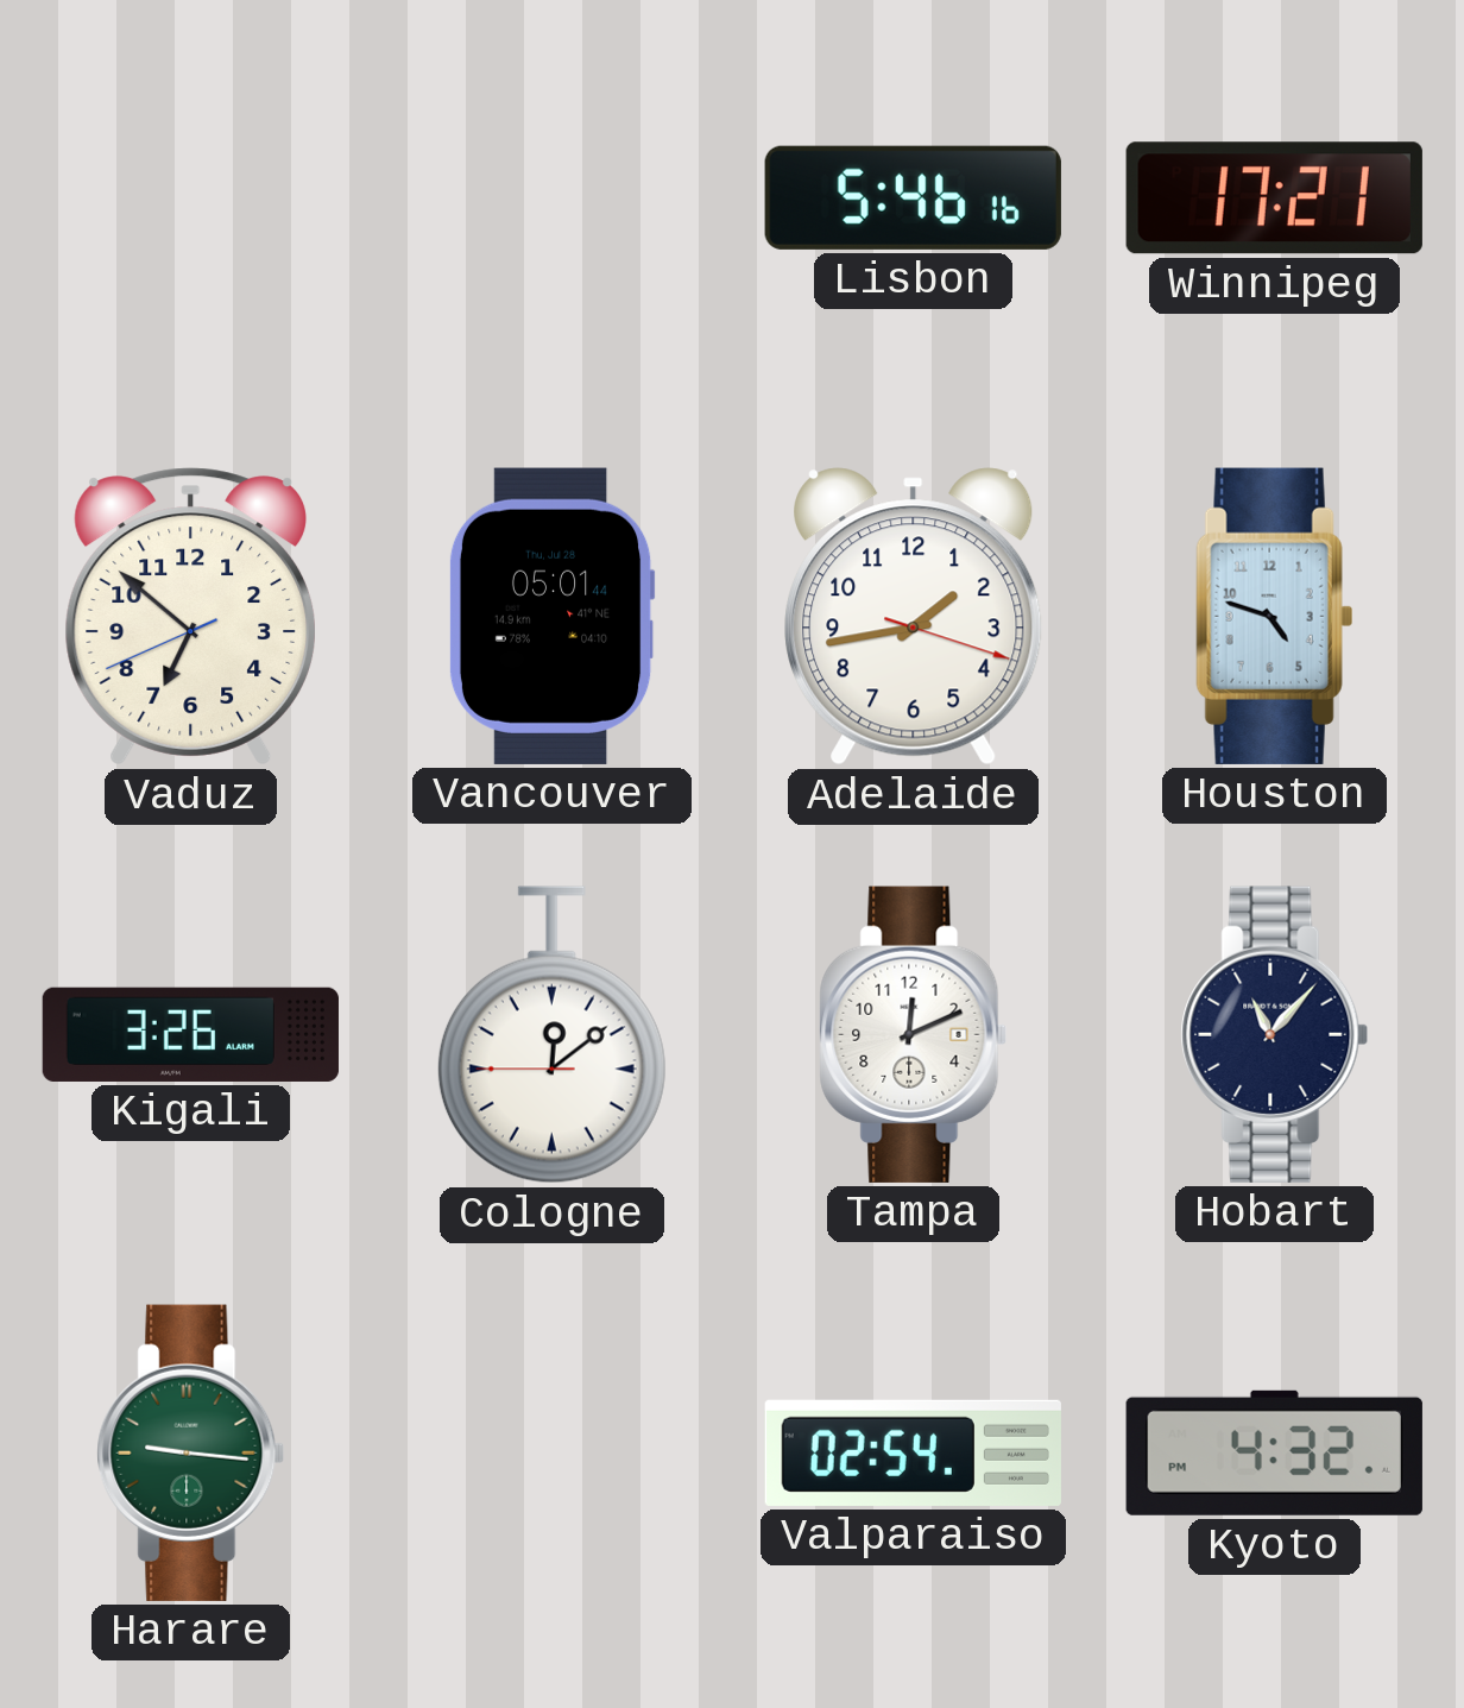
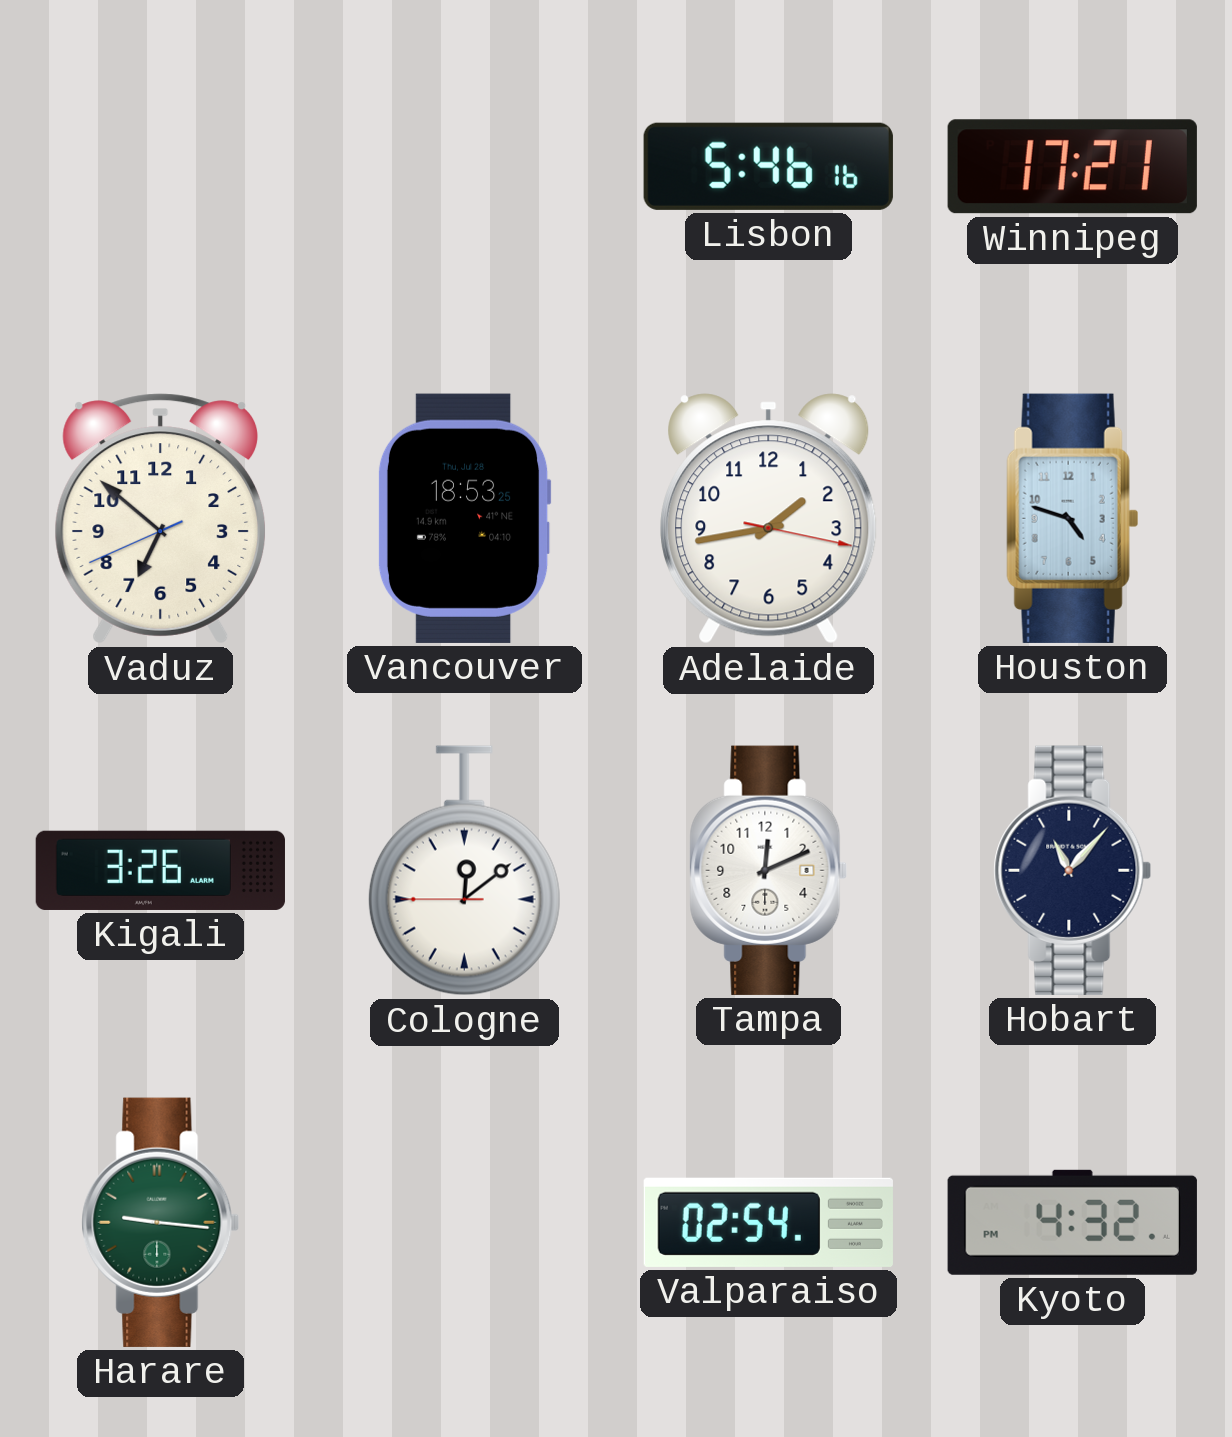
Vancouver: 05:01 -> 18:53 (464, 518)
Adelaide: 1:43:18 -> 1:43:17 (769, 519)
